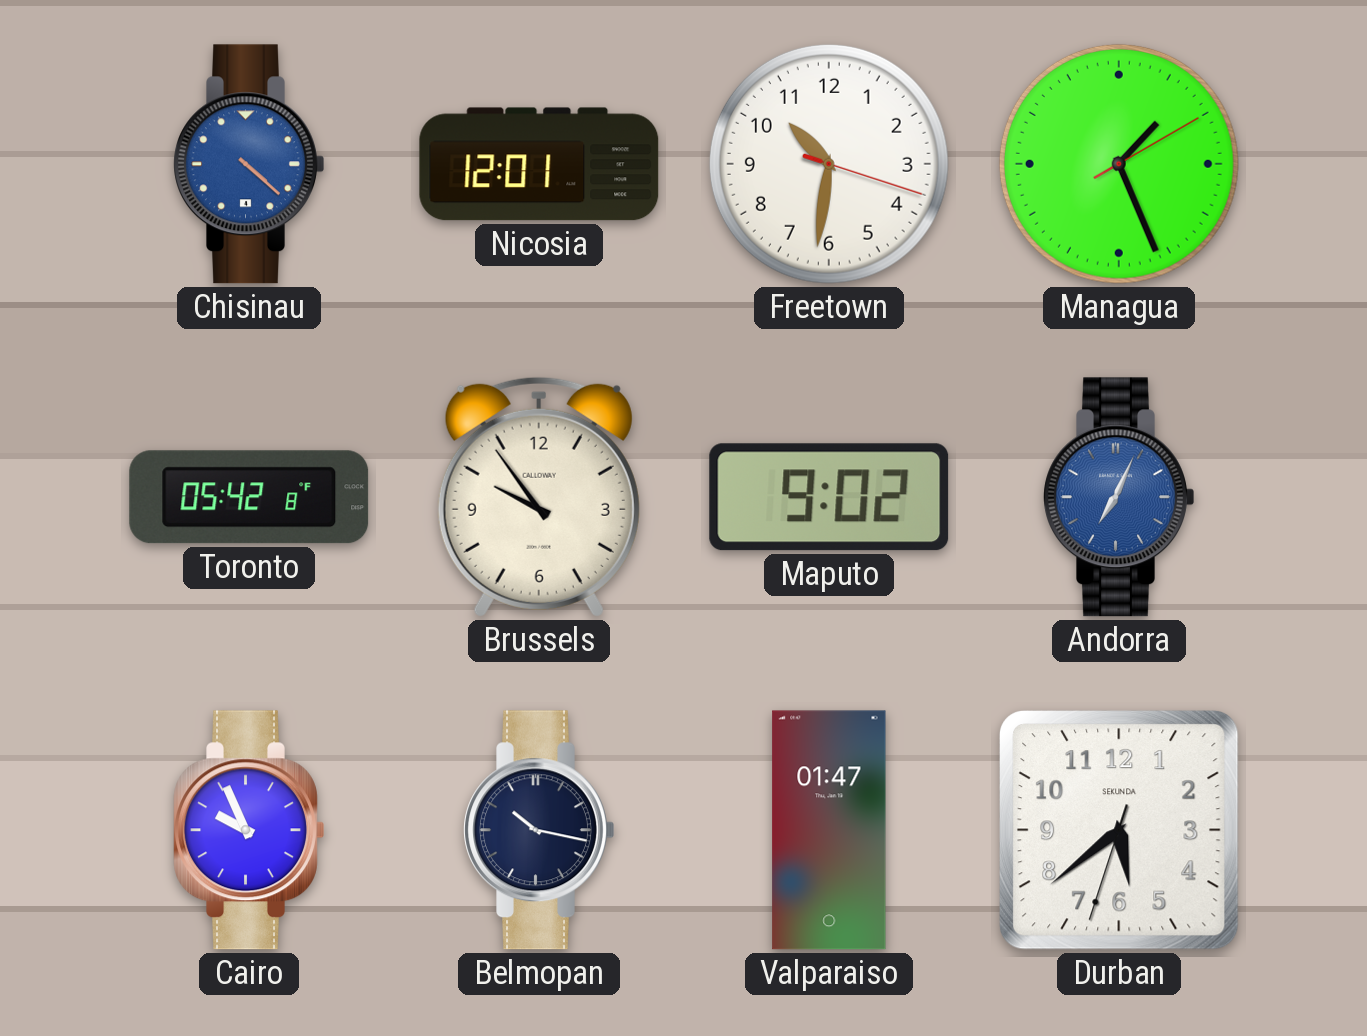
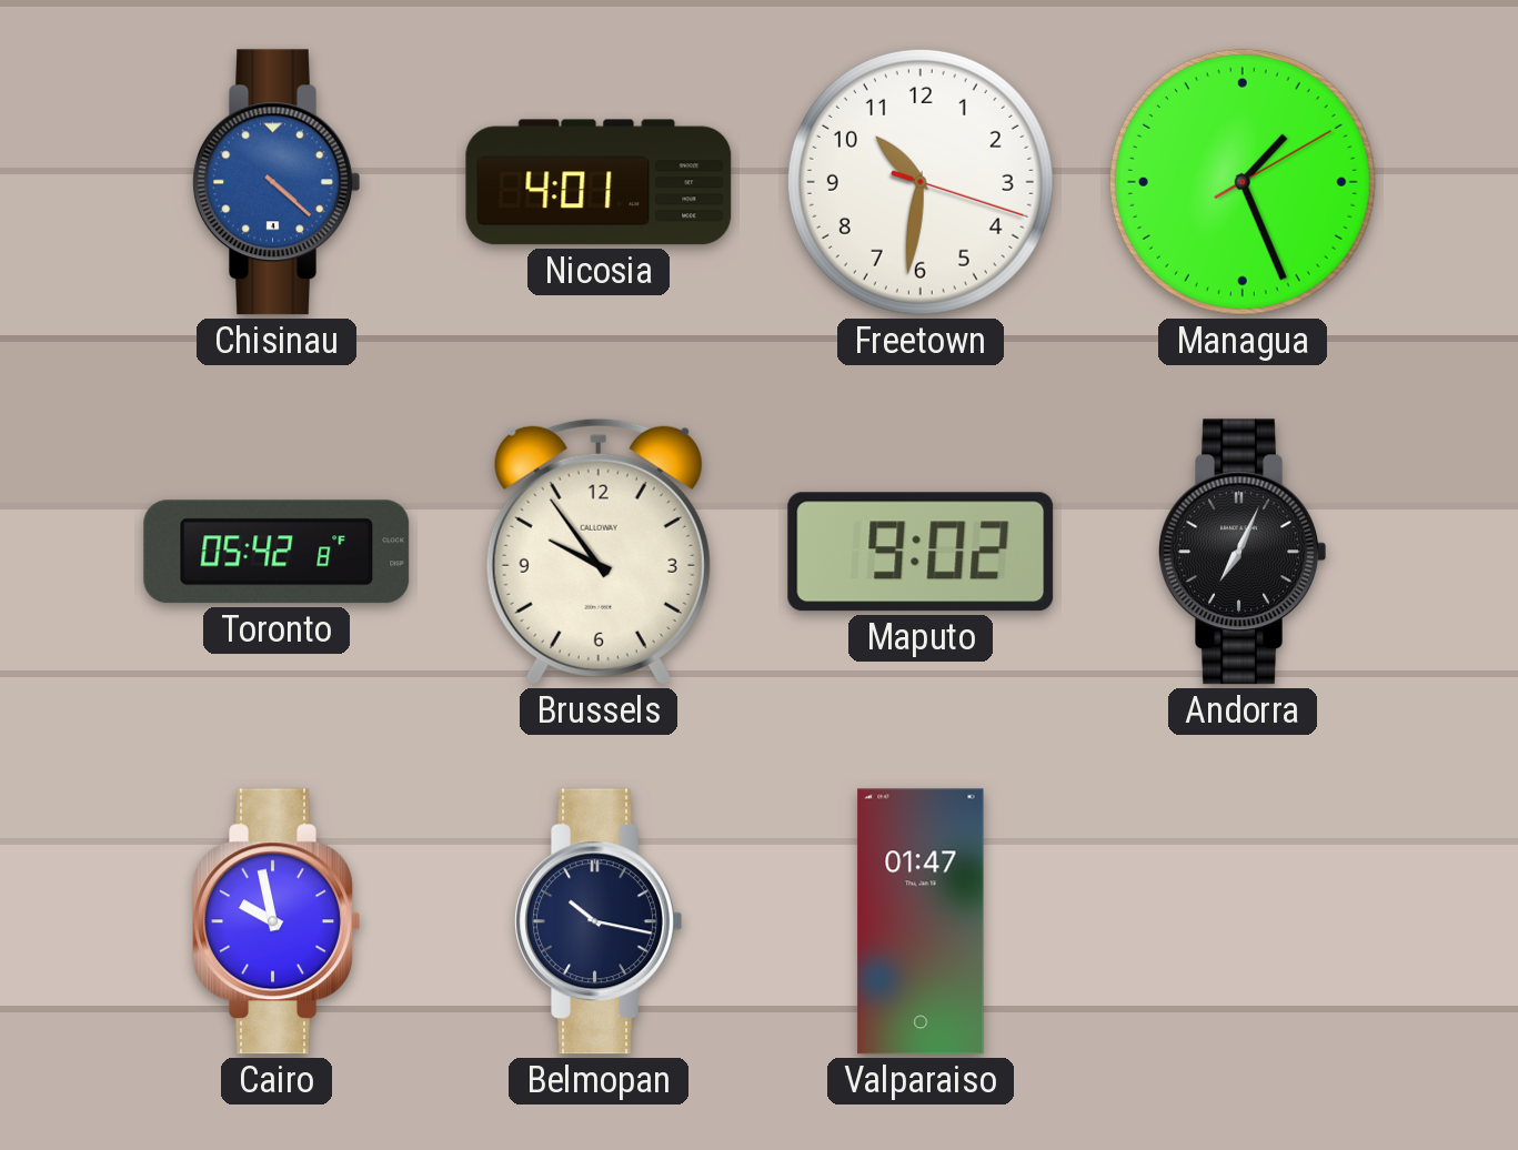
Nicosia: 12:01 -> 4:01 (599, 182)
Andorra dial: blue -> black (1243, 552)
Cairo: 9:56 -> 9:58 (277, 921)
Durban: 5:38 -> none (1120, 831)
